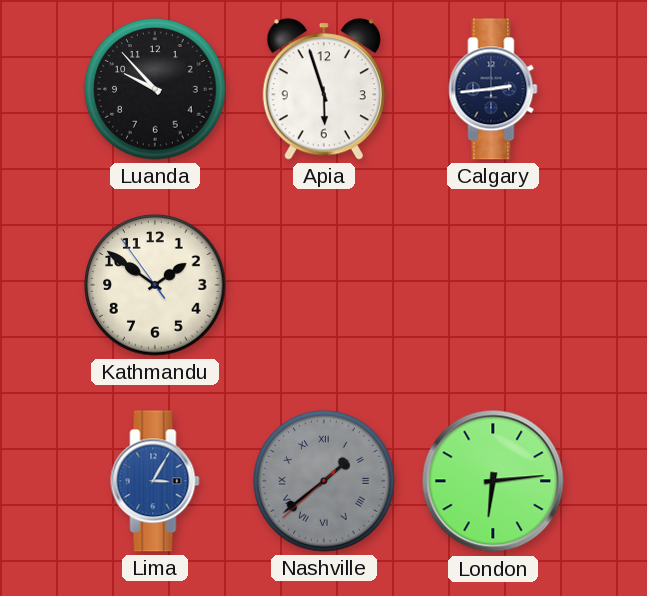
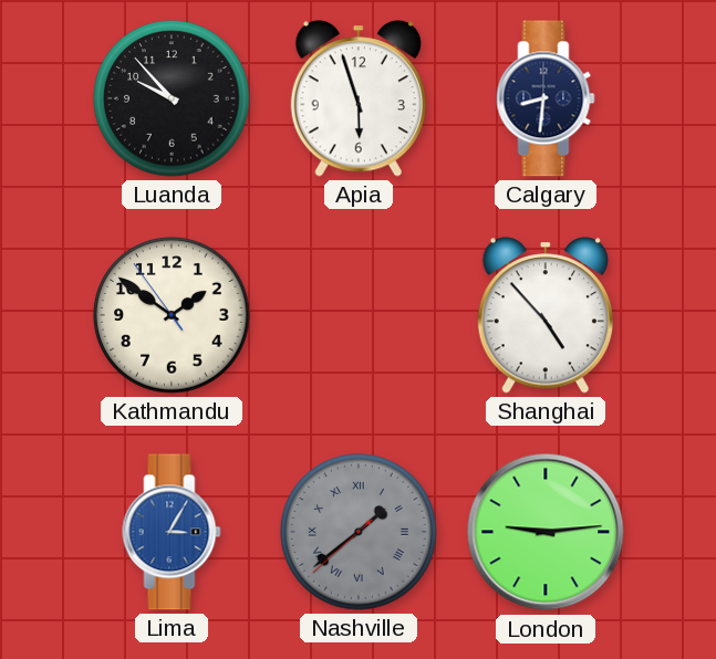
Calgary: 2:44 -> 8:31 (546, 98)
Shanghai: none -> 4:53 (546, 315)
London: 6:14 -> 9:14 (546, 532)
